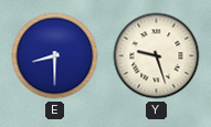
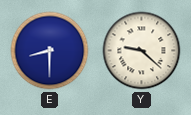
Y: 9:27 -> 9:22 (142, 51)
